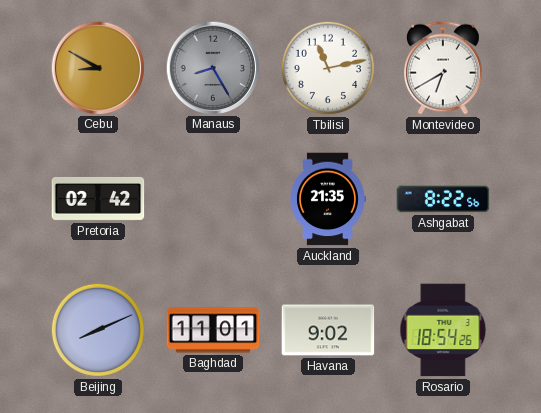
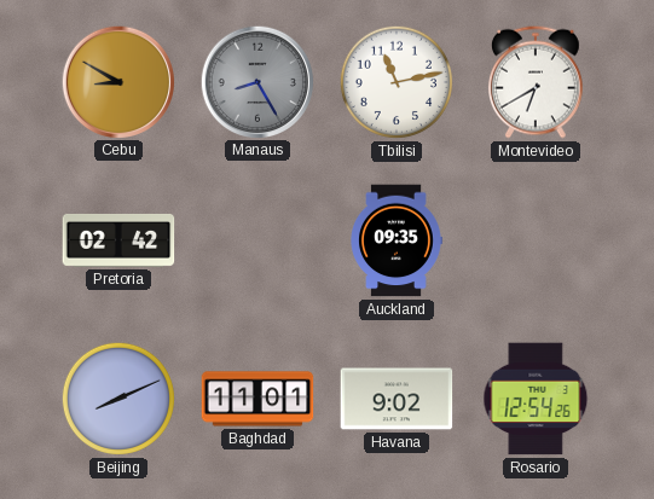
Auckland: 21:35 -> 09:35 (397, 240)
Ashgabat: 8:22 -> none (443, 199)
Rosario: 18:54 -> 12:54 (536, 399)
